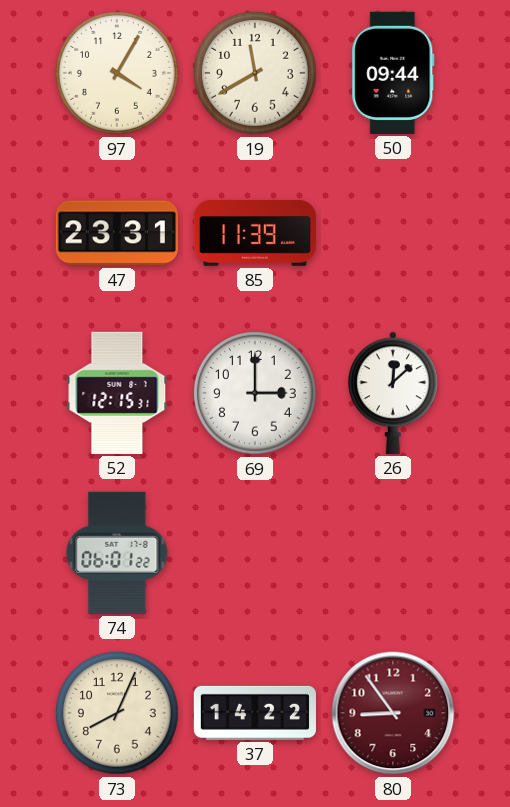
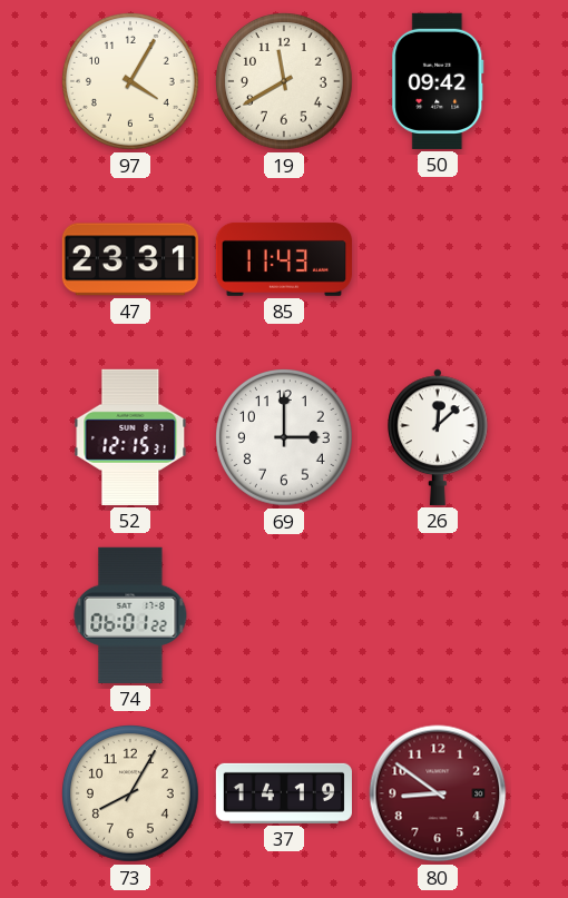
50: 09:44 -> 09:42 (438, 81)
85: 11:39 -> 11:43 (284, 259)
73: 8:04 -> 8:05 (131, 795)
37: 14:22 -> 14:19 (284, 793)
80: 8:54 -> 8:51 (438, 793)
